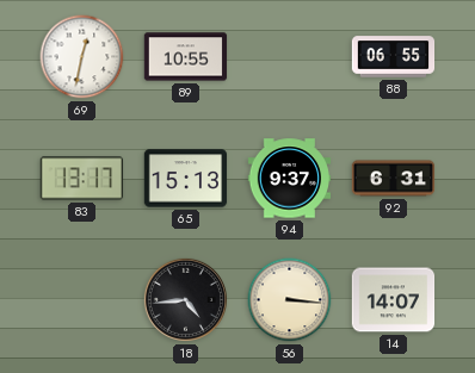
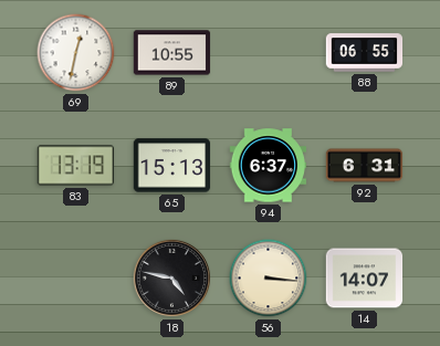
83: 13:17 -> 13:19 (76, 166)
94: 9:37 -> 6:37 (269, 166)
18: 4:44 -> 4:47 (171, 277)
